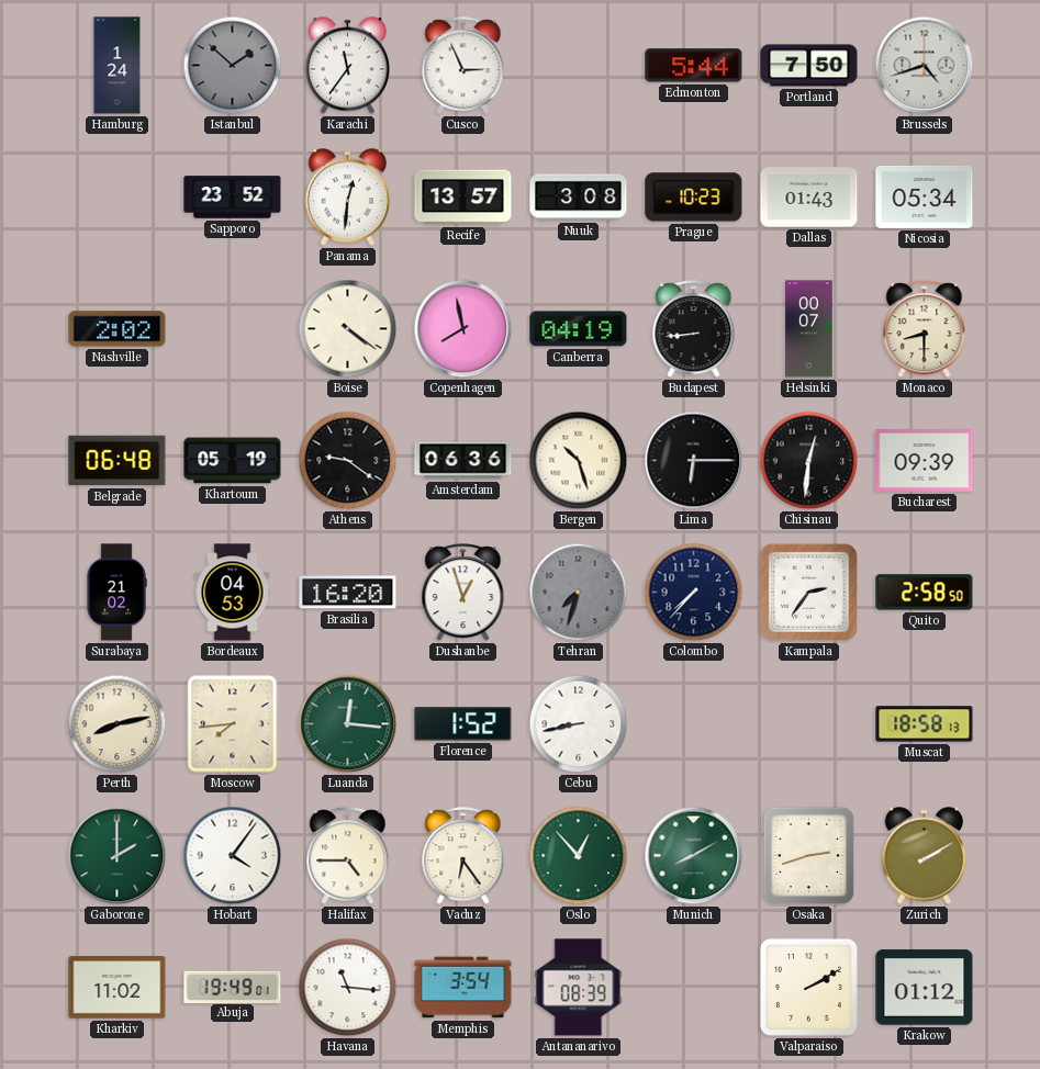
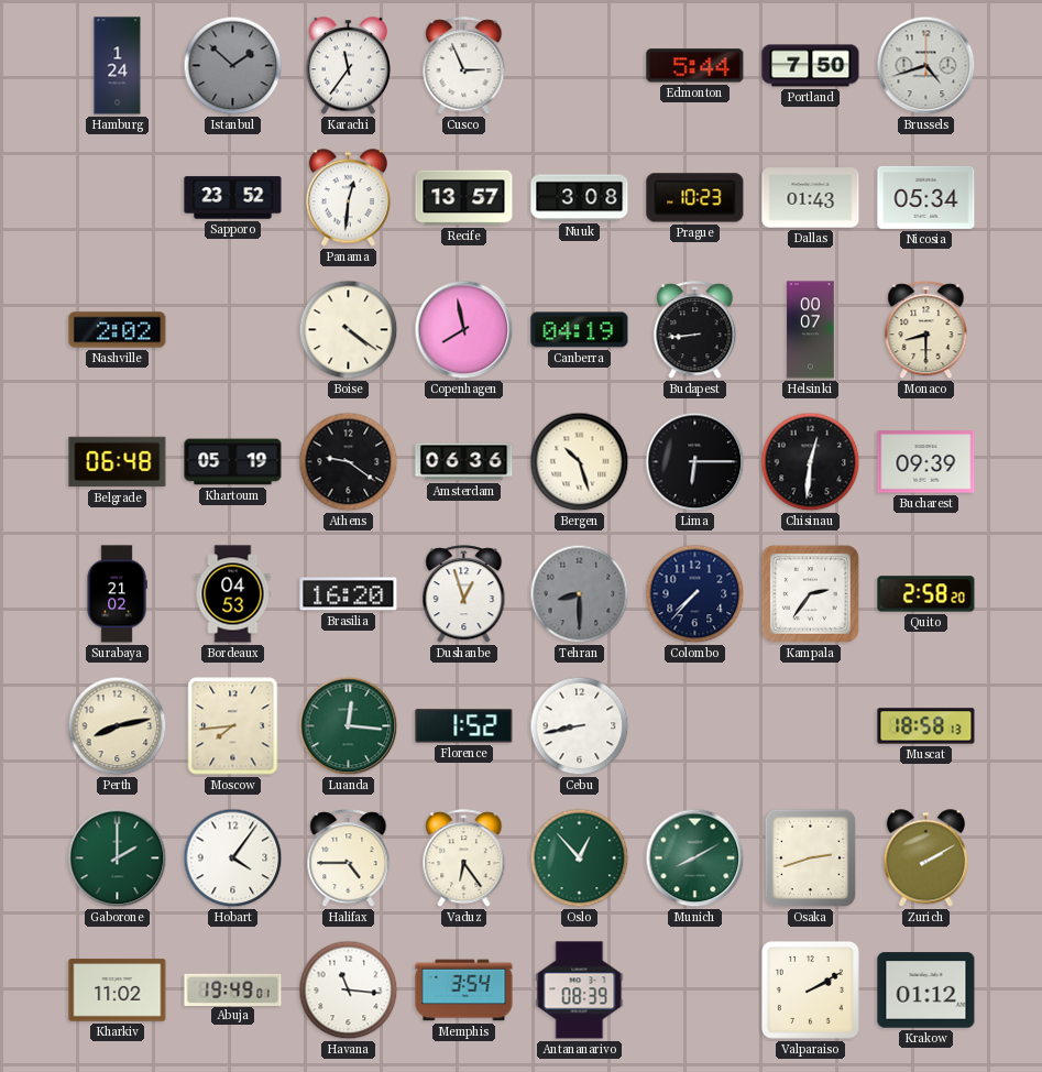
Tehran: 7:33 -> 8:30 (580, 594)
Quito: 2:58:50 -> 2:58:20 (926, 594)
